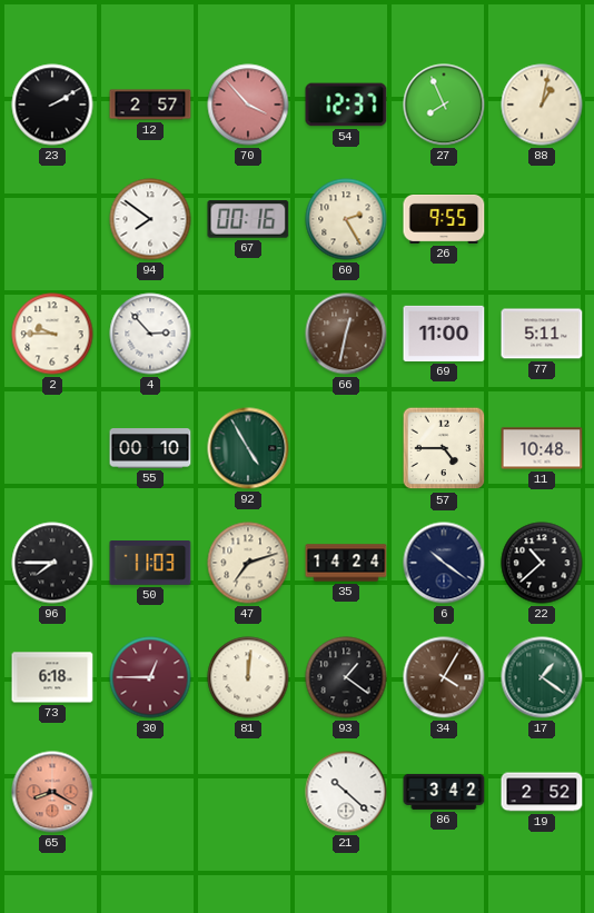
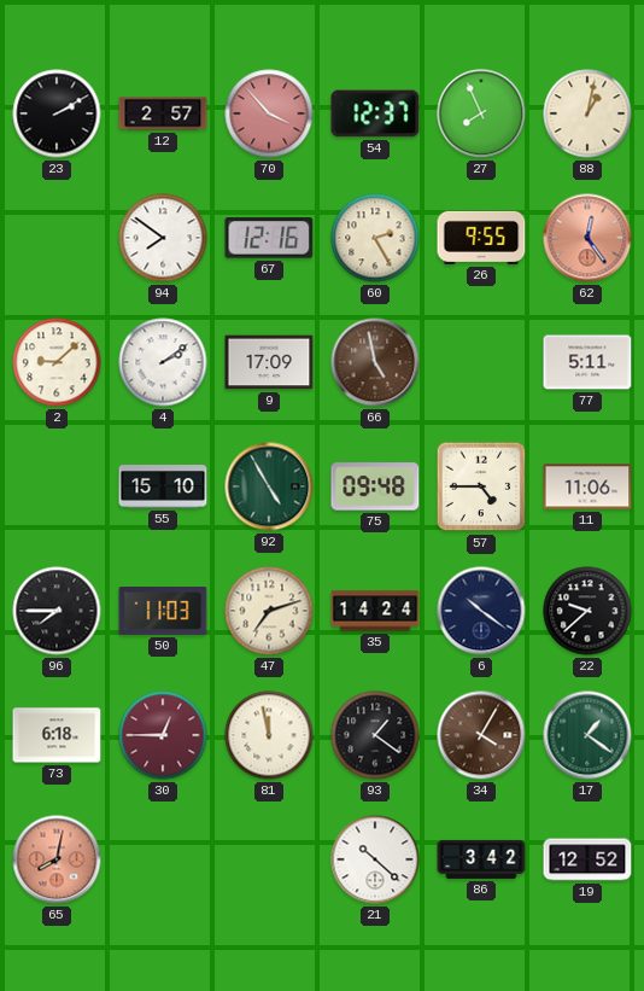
67: 00:16 -> 12:16 (269, 238)
62: none -> 12:24 (587, 238)
2: 9:45 -> 9:08 (57, 362)
4: 2:53 -> 2:09 (163, 362)
9: none -> 17:09 (269, 362)
66: 12:32 -> 4:58 (375, 362)
69: 11:00 -> none (444, 334)
55: 00:10 -> 15:10 (163, 486)
75: none -> 09:48 (375, 486)
11: 10:48 -> 11:06 (587, 486)
22: 10:38 -> 9:38 (587, 611)
81: 12:01 -> 11:58 (269, 735)
65: 8:20 -> 8:02 (57, 859)
19: 2:52 -> 12:52 (587, 859)
